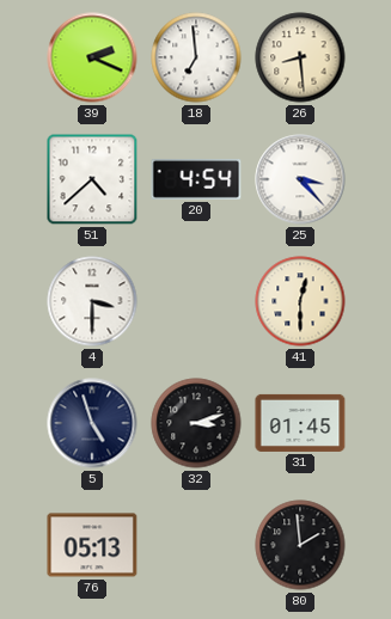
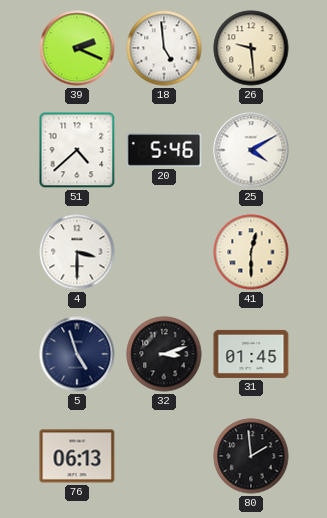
18: 6:59 -> 4:59 (164, 48)
26: 8:29 -> 9:29 (251, 48)
20: 4:54 -> 5:46 (164, 151)
25: 3:23 -> 4:10 (251, 150)
76: 05:13 -> 06:13 (77, 456)
